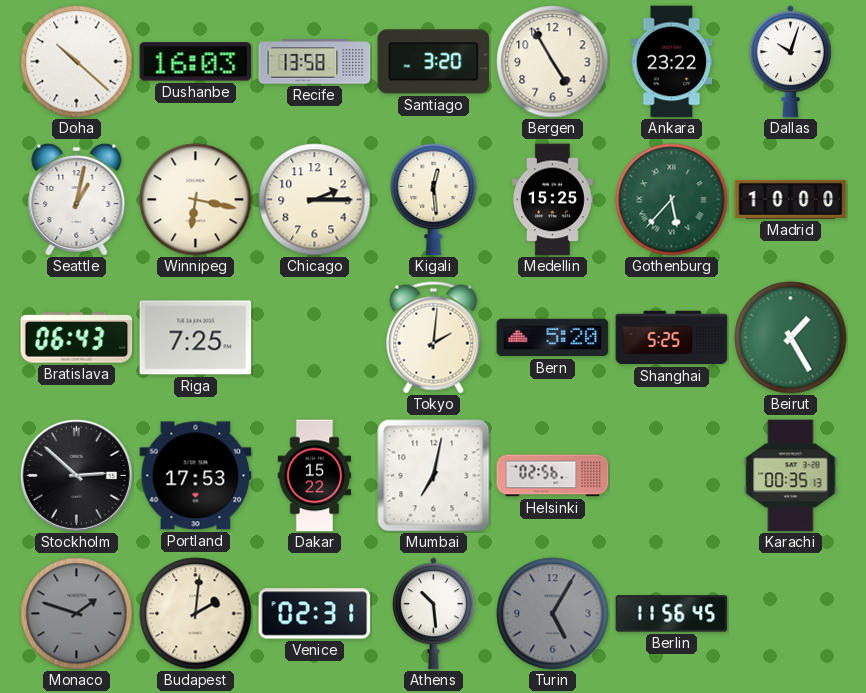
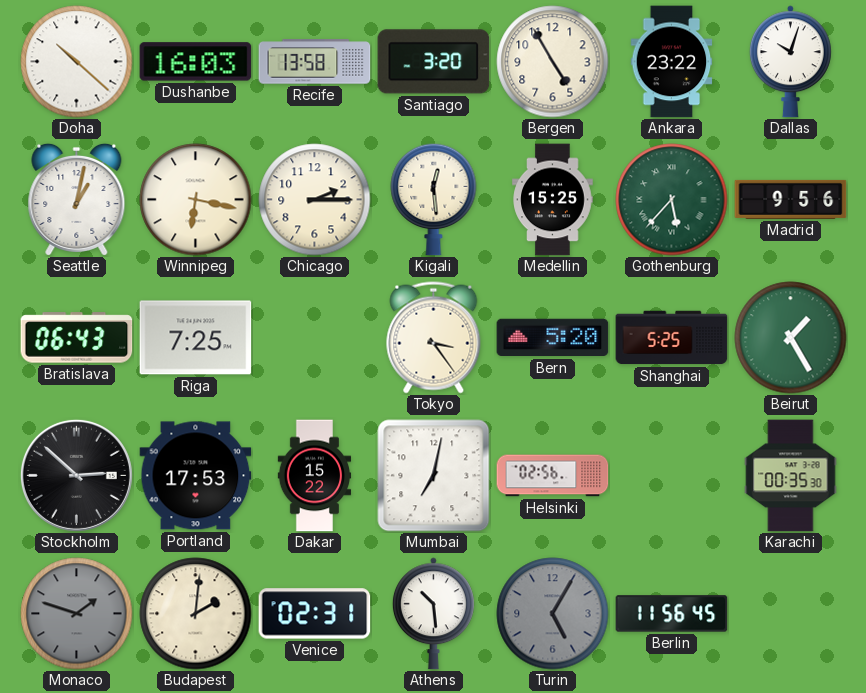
Madrid: 10:00 -> 9:56 (791, 199)
Tokyo: 2:01 -> 3:24 (434, 338)
Karachi: 00:35:13 -> 00:35:30 (791, 476)
